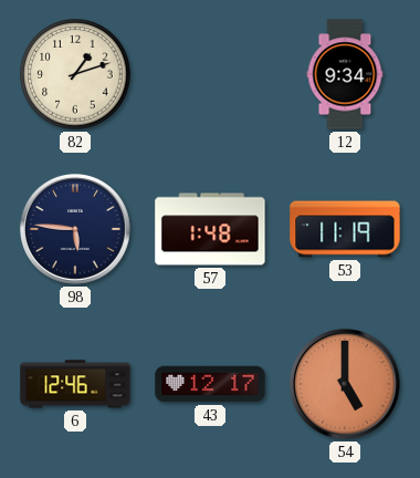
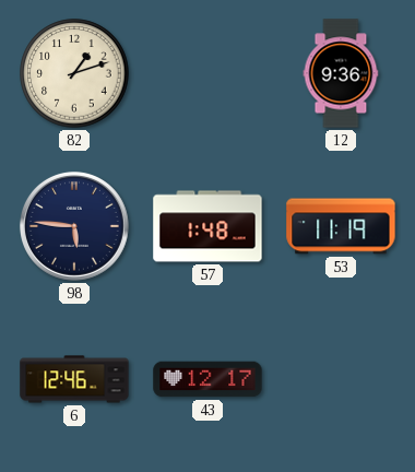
12: 9:34 -> 9:36 (341, 73)
54: 5:00 -> none (345, 384)
